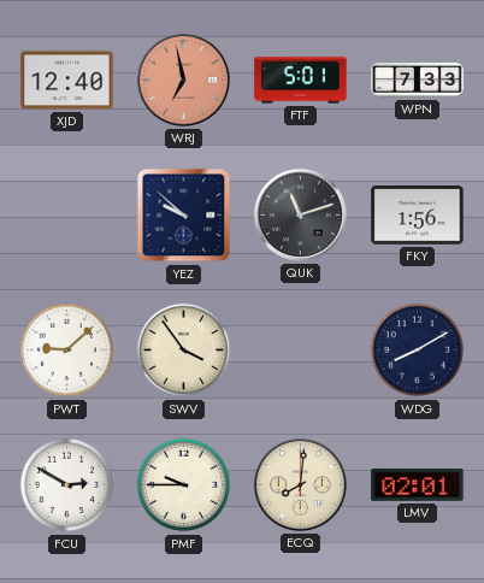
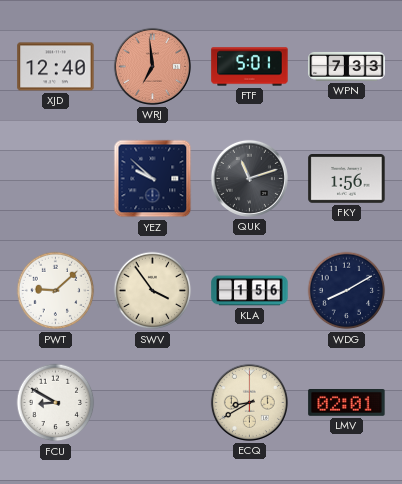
WRJ: 6:58 -> 6:59 (152, 66)
KLA: none -> 1:56 (250, 291)
FCU: 2:50 -> 8:50 (56, 403)
PMF: 9:45 -> none (184, 485)
ECQ: 8:01 -> 8:40 (249, 402)
